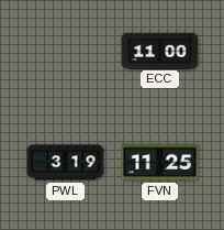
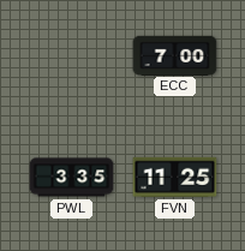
ECC: 11:00 -> 7:00 (175, 55)
PWL: 3:19 -> 3:35 (72, 178)
